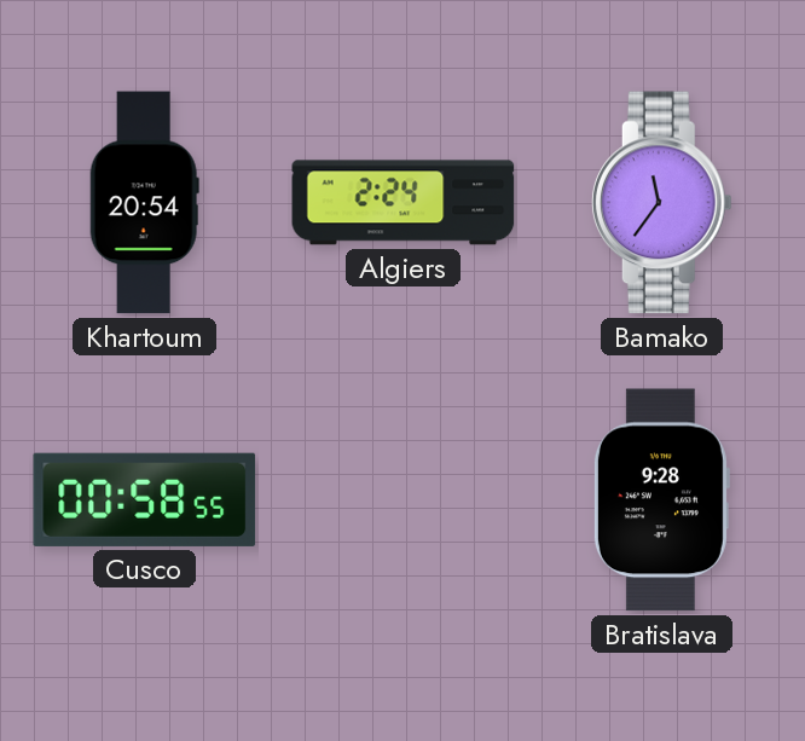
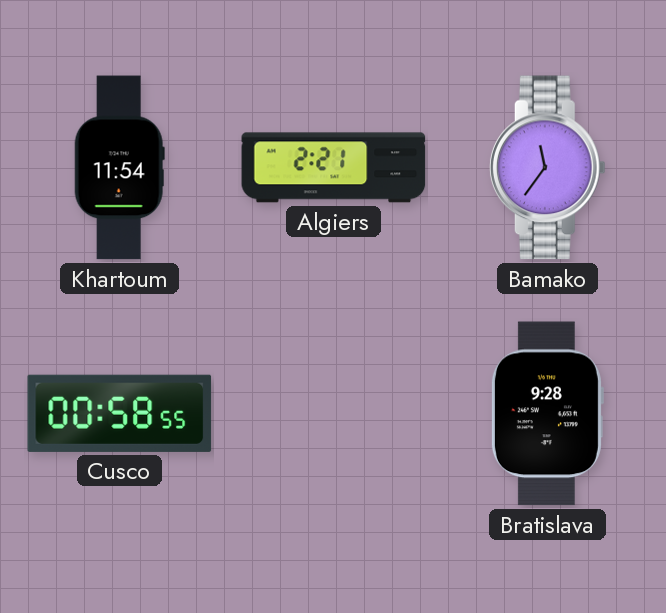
Khartoum: 20:54 -> 11:54 (119, 168)
Algiers: 2:24 -> 2:21 (334, 168)
